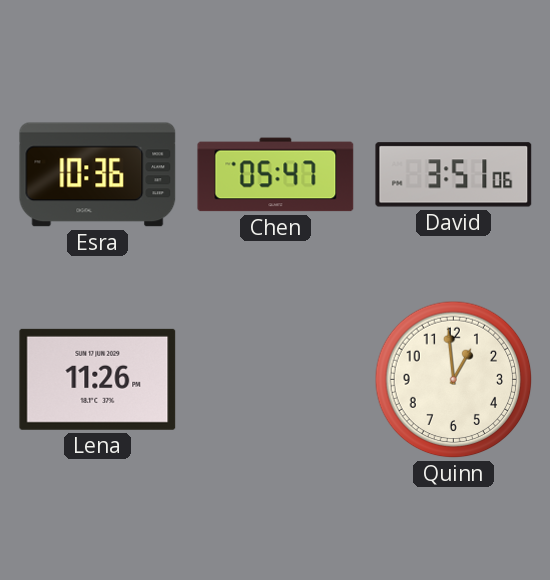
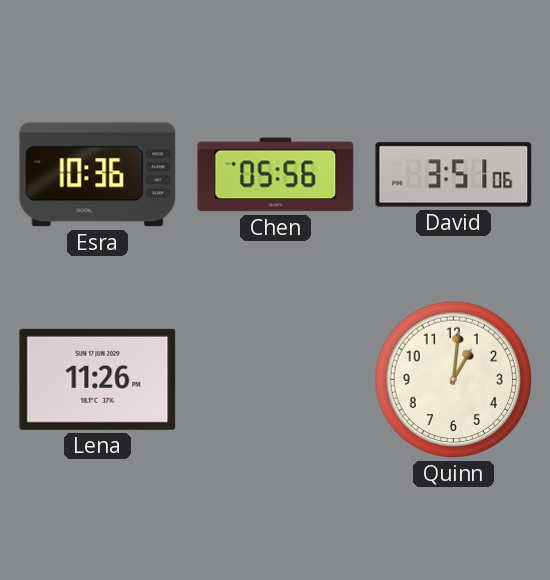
Chen: 05:47 -> 05:56 (276, 175)
Quinn: 12:59 -> 1:01 (454, 380)
